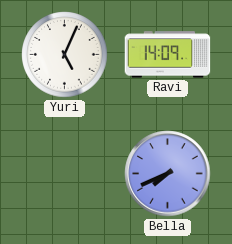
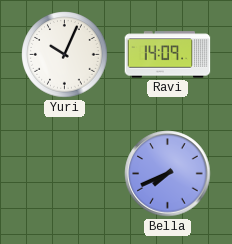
Yuri: 5:04 -> 10:04 (65, 55)
